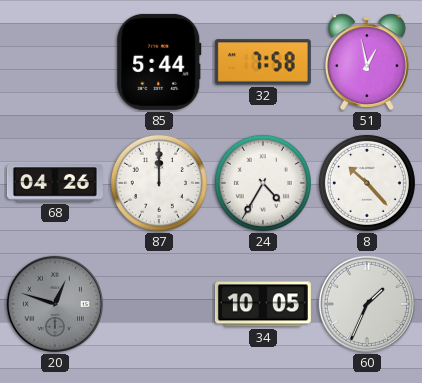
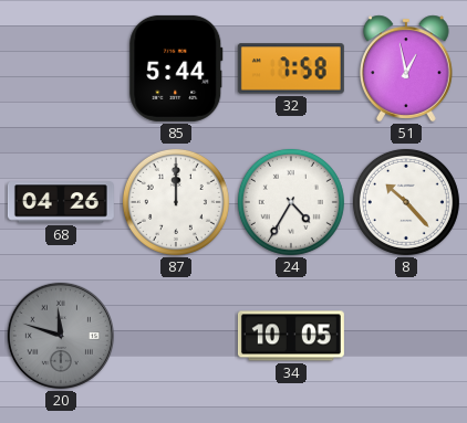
20: 12:48 -> 11:48 (61, 336)
60: 1:34 -> none (367, 304)
